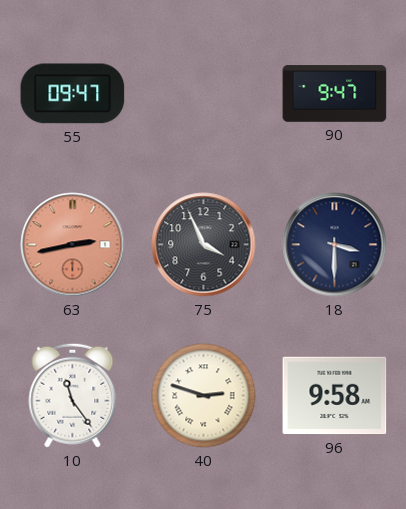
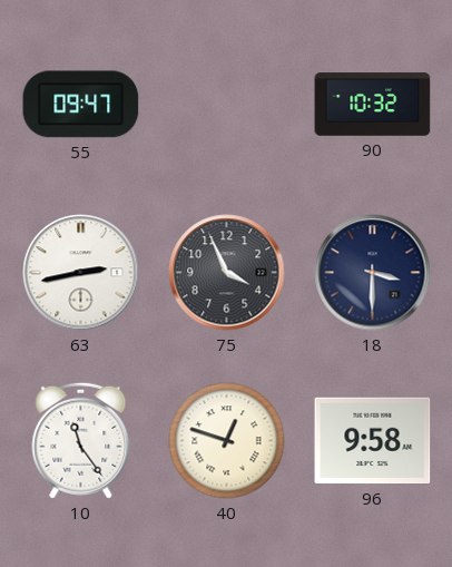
90: 9:47 -> 10:32 (373, 105)
63 dial: salmon -> white (81, 273)
40: 2:48 -> 12:48 (227, 441)
